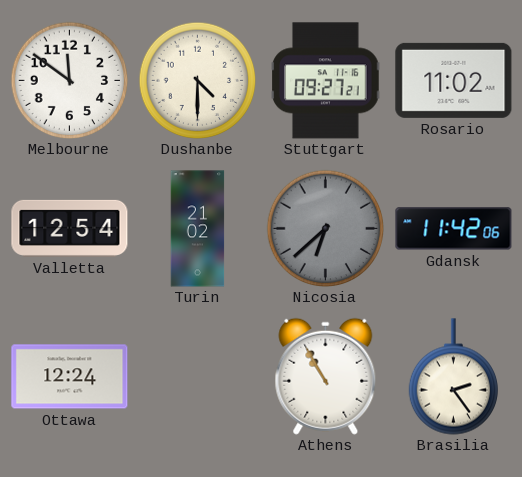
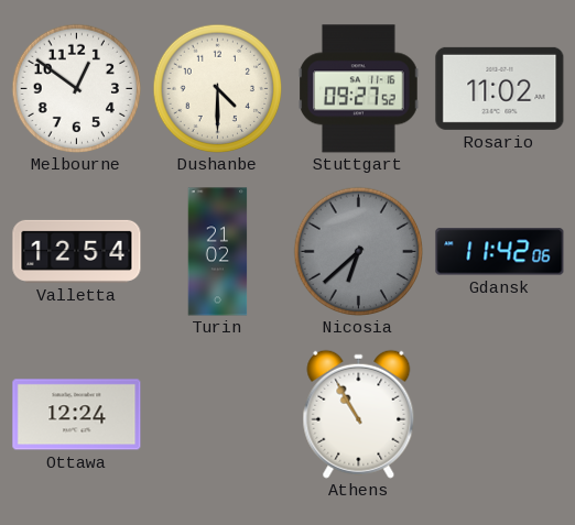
Melbourne: 11:51 -> 12:51 (76, 88)
Stuttgart: 09:27:21 -> 09:27:52 (359, 89)
Brasilia: 2:24 -> none (453, 377)
